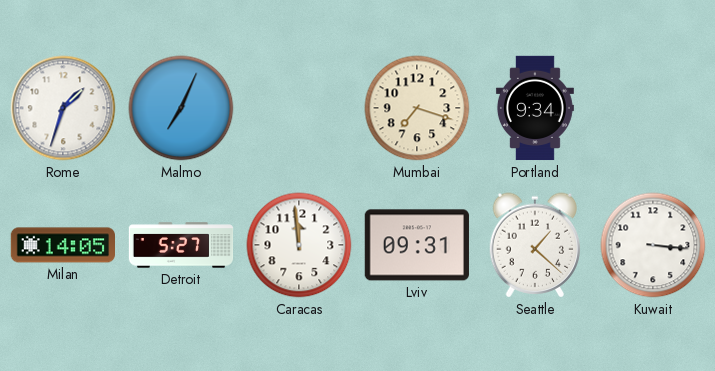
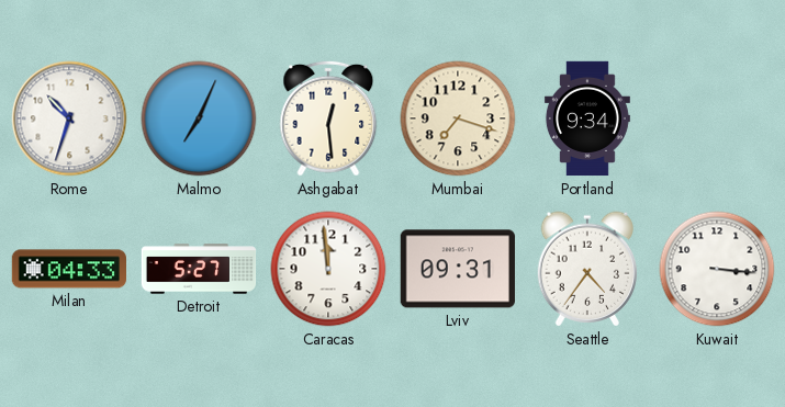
Rome: 1:33 -> 10:33 (69, 118)
Ashgabat: none -> 12:29 (328, 118)
Milan: 14:05 -> 04:33 (68, 269)
Seattle: 1:22 -> 4:36 (587, 269)
